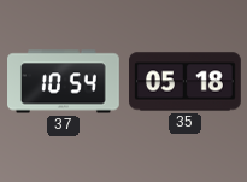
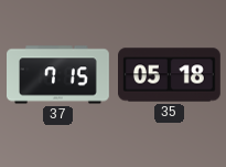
37: 10:54 -> 7:15 (58, 75)
